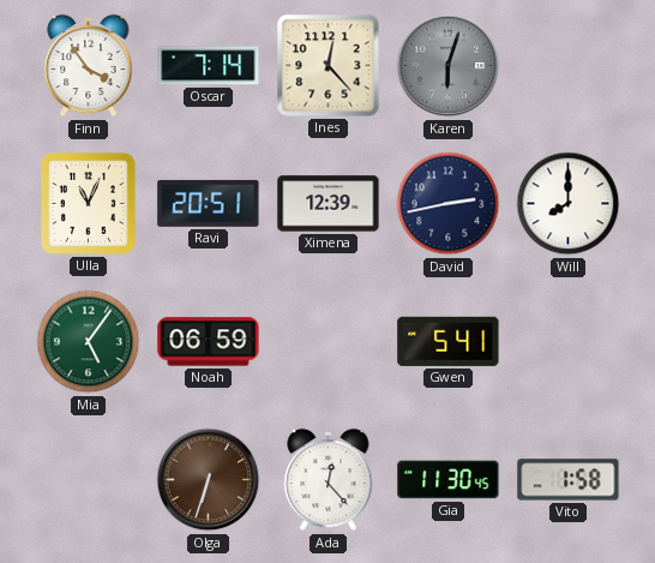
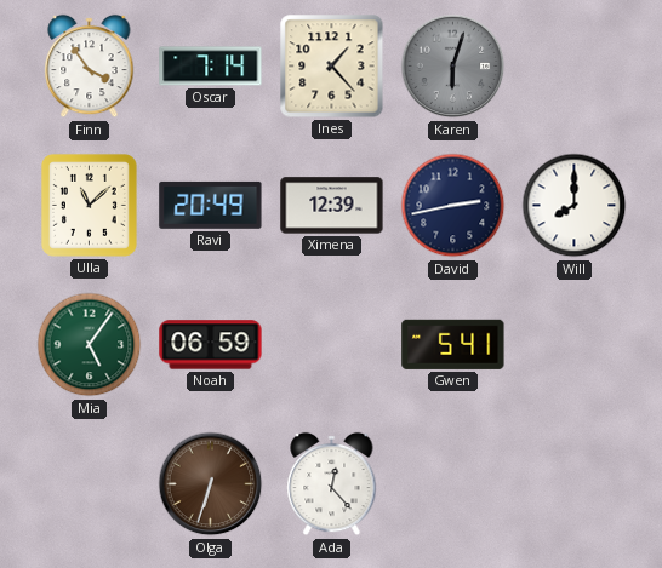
Ines: 12:23 -> 1:23 (332, 67)
Ulla: 11:04 -> 11:08 (89, 205)
Ravi: 20:51 -> 20:49 (211, 205)
Gia: 11:30 -> none (449, 480)
Vito: 1:58 -> none (569, 480)
